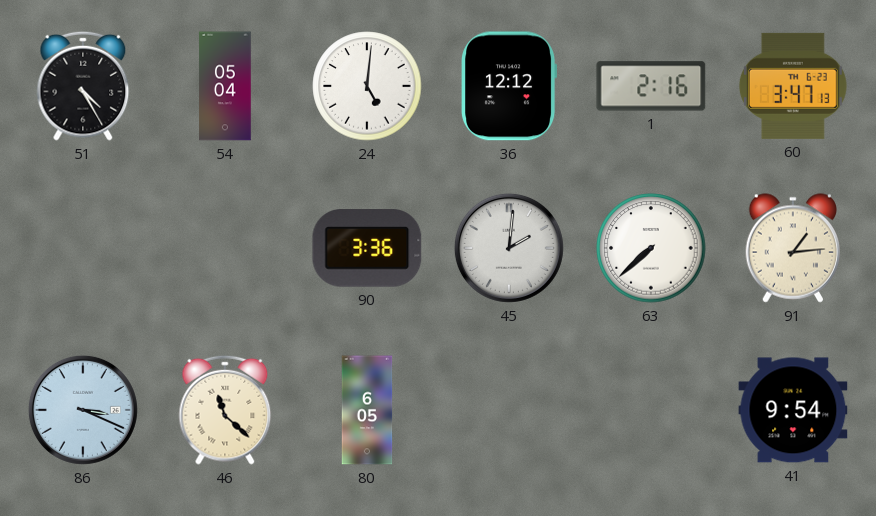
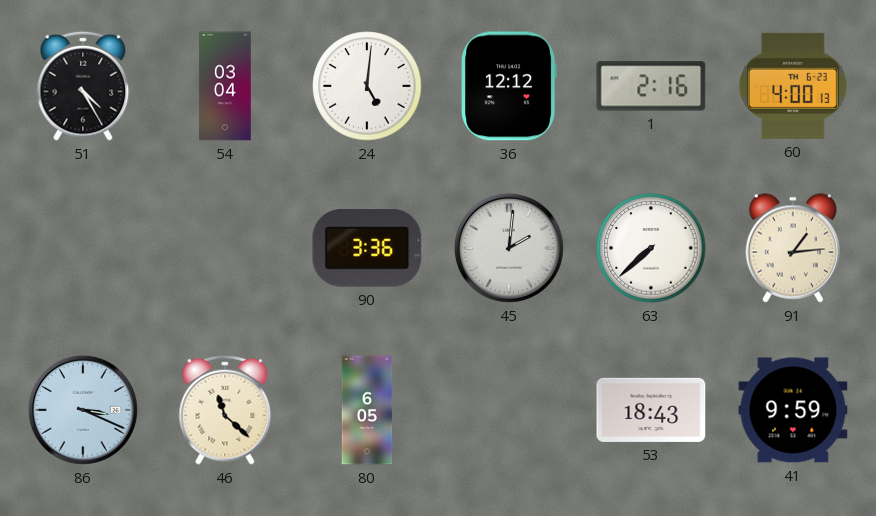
54: 05:04 -> 03:04 (225, 86)
60: 3:47 -> 4:00 (793, 86)
53: none -> 18:43 (651, 410)
41: 9:54 -> 9:59 (793, 410)
